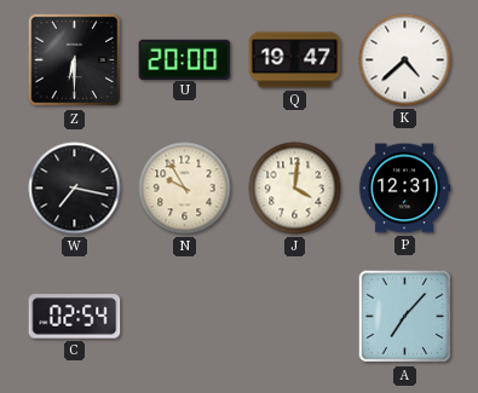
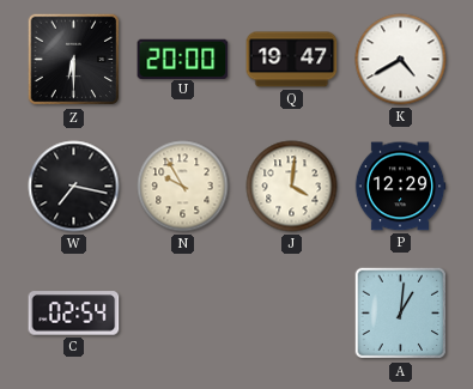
K: 4:38 -> 4:40 (401, 60)
P: 12:31 -> 12:29 (400, 187)
A: 7:07 -> 1:01 (401, 314)
